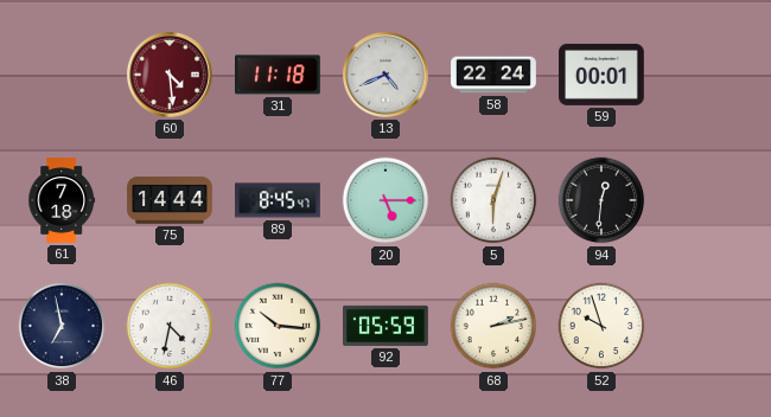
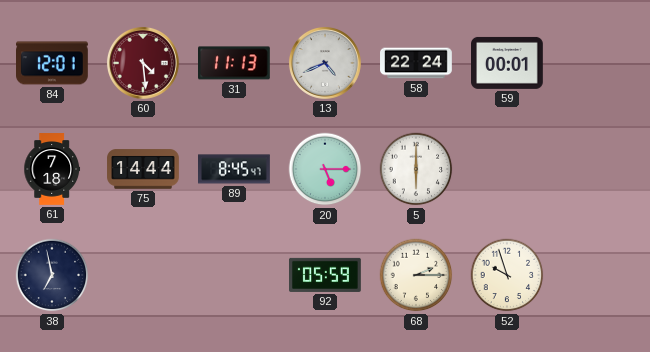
84: none -> 12:01 (53, 63)
31: 11:18 -> 11:13 (235, 63)
5: 6:03 -> 6:00 (416, 169)
94: 12:31 -> none (601, 200)
46: 4:32 -> none (170, 326)
77: 10:16 -> none (278, 326)
68: 2:13 -> 2:15 (416, 275)
